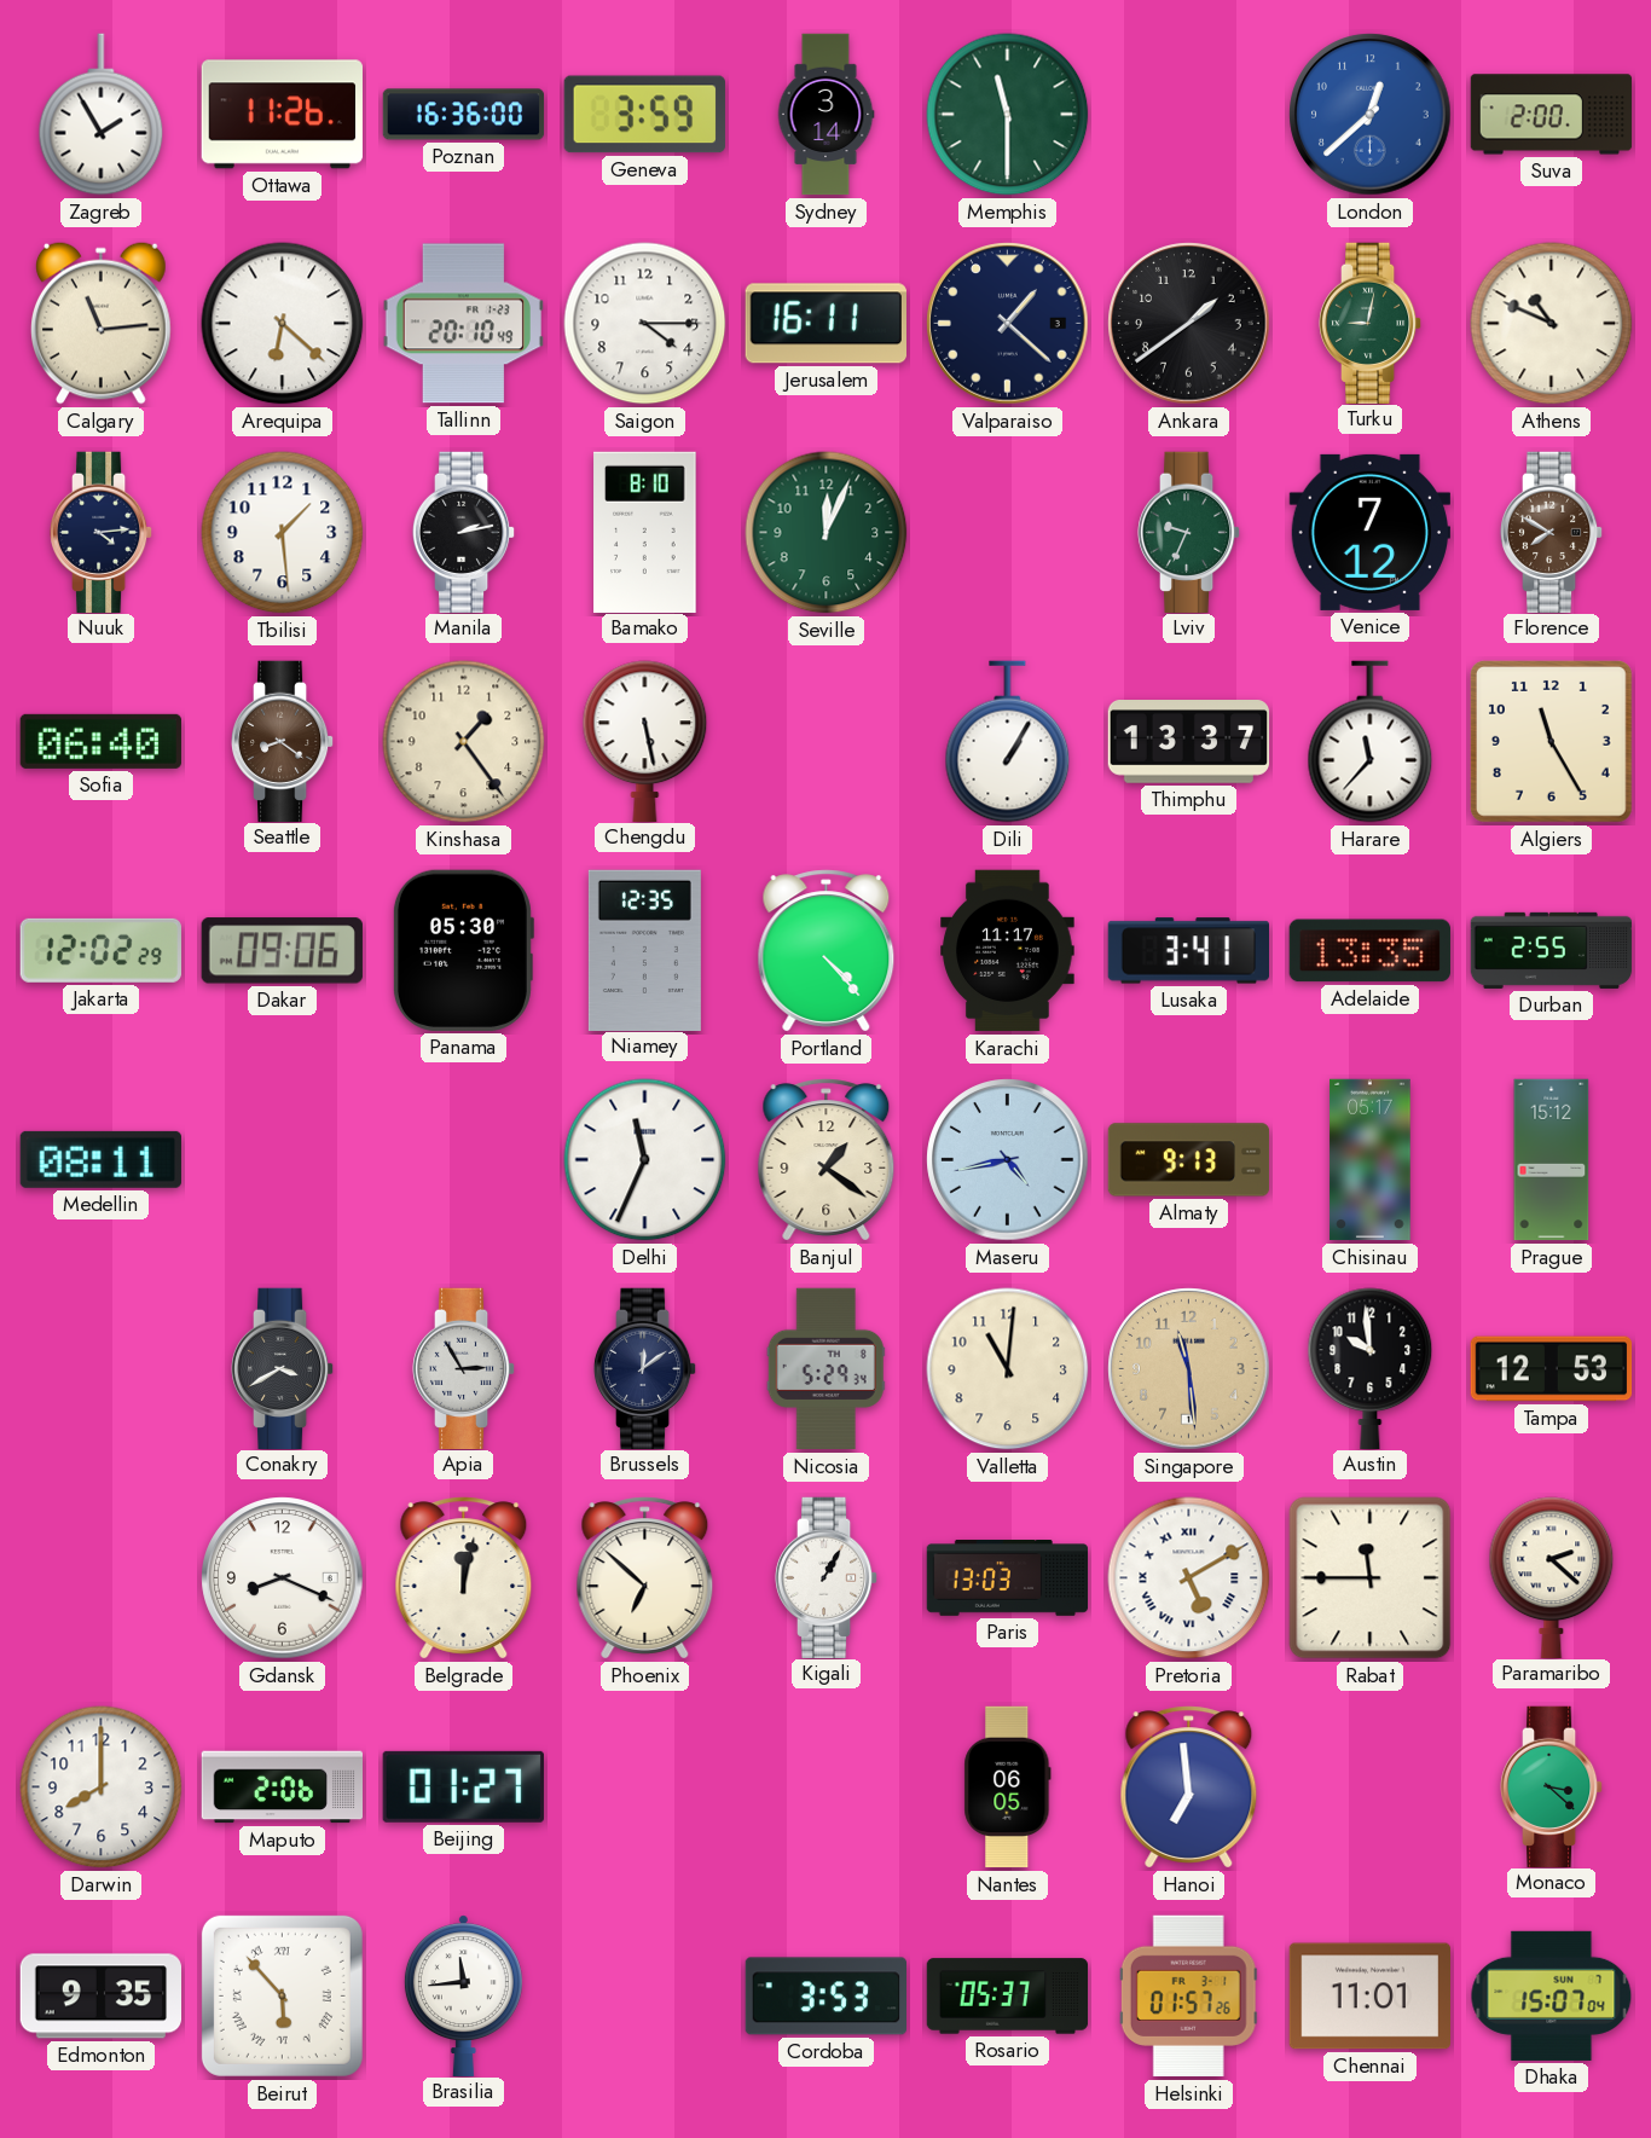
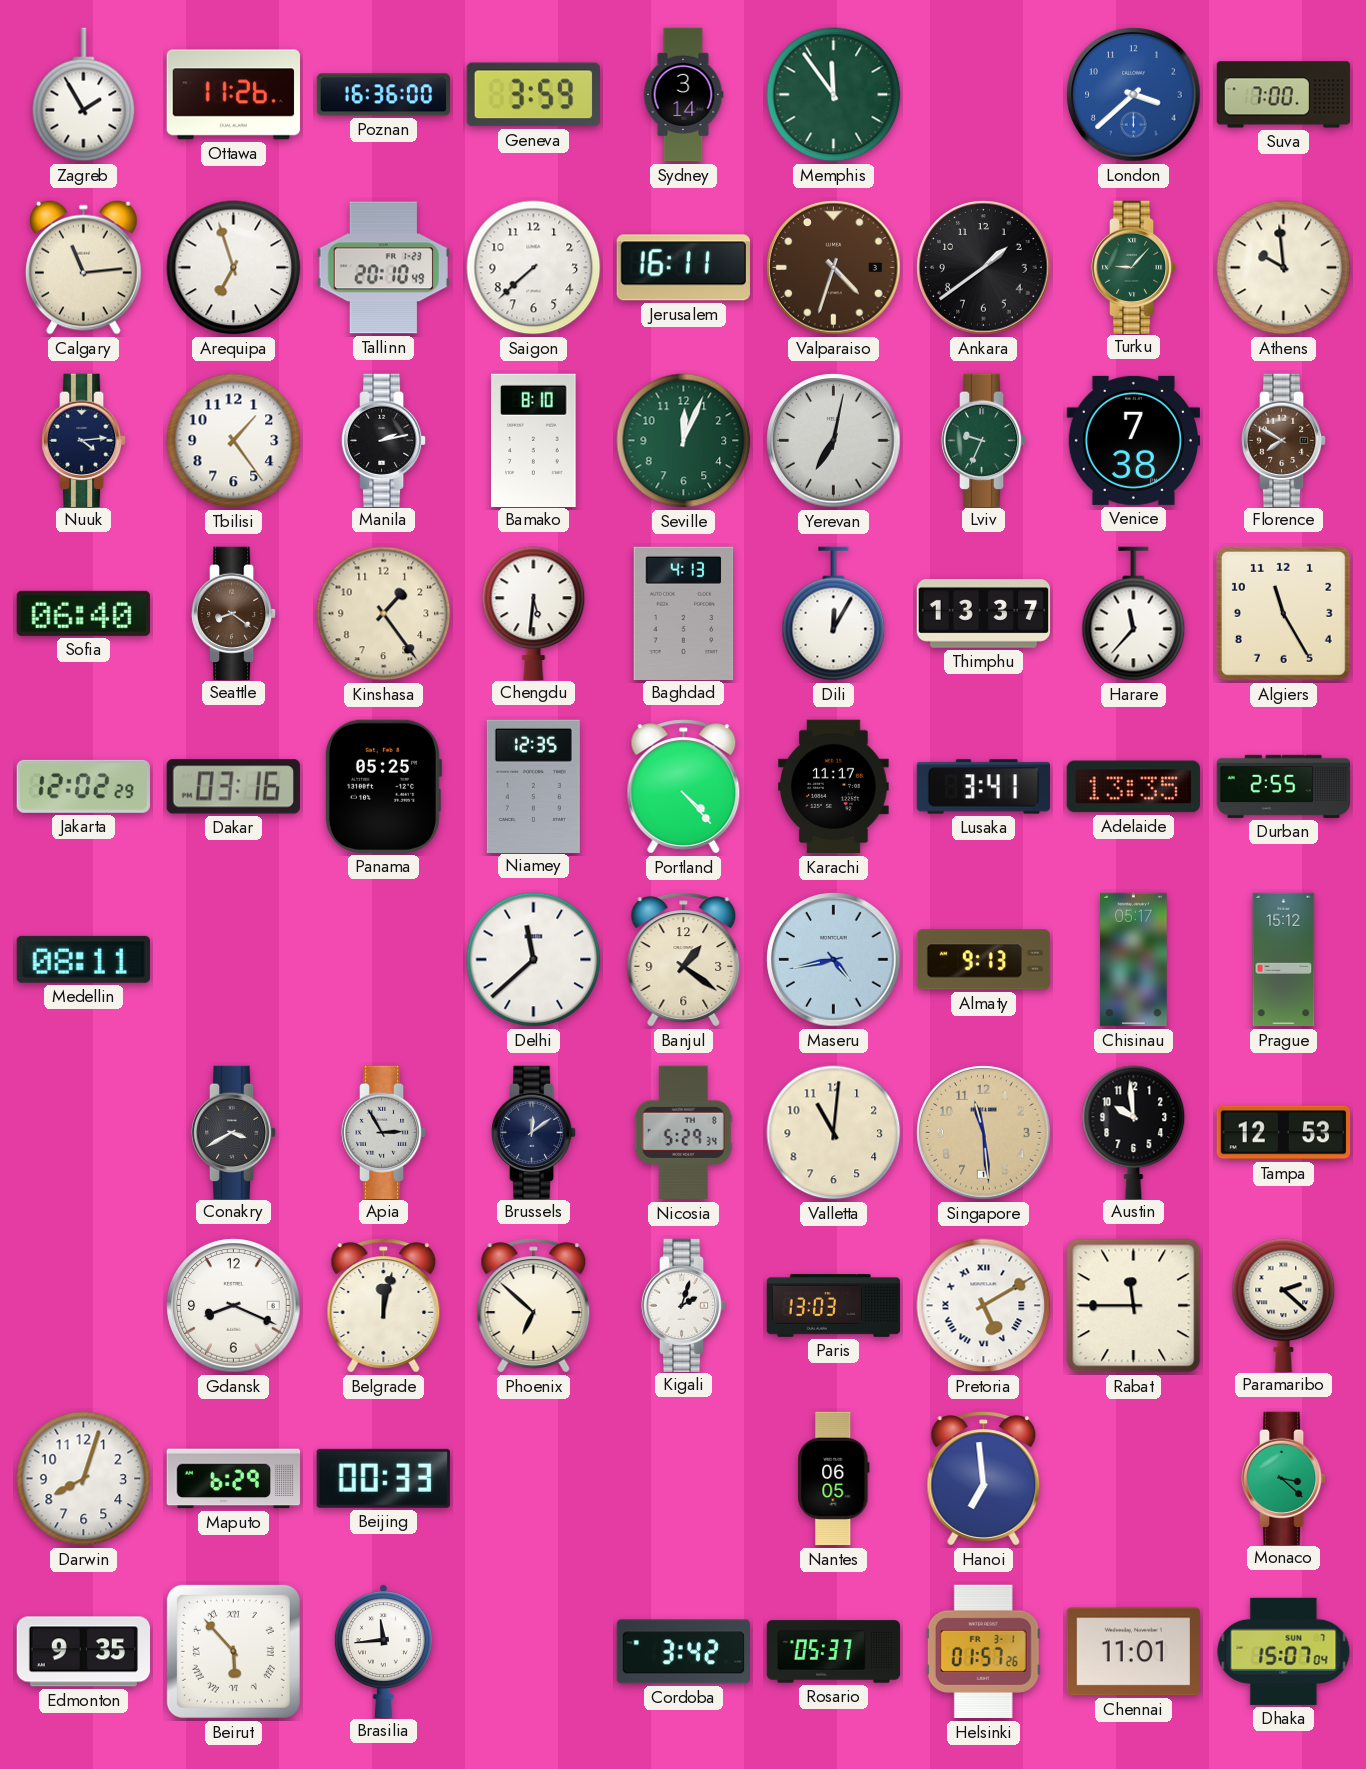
Memphis: 11:30 -> 11:54 (834, 95)
London: 12:38 -> 3:38 (1134, 95)
Suva: 2:00 -> 7:00 (1284, 95)
Arequipa: 6:22 -> 6:57 (234, 268)
Saigon: 4:15 -> 7:38 (534, 268)
Valparaiso: 1:22 -> 4:33 (834, 268)
Valparaiso dial: navy -> brown (834, 268)
Turku: 9:02 -> 9:07 (1134, 267)
Athens: 10:49 -> 9:59 (1284, 268)
Tbilisi: 1:29 -> 1:24 (234, 441)
Yerevan: none -> 7:02 (834, 441)
Venice: 7:12 -> 7:38 (1133, 440)
Chengdu: 5:28 -> 5:31 (534, 613)
Baghdad: none -> 4:13 (684, 613)
Dili: 1:05 -> 12:05 (834, 614)
Dakar: 09:06 -> 03:16 (233, 787)
Panama: 05:30 -> 05:25 (383, 786)
Delhi: 11:34 -> 11:38 (534, 960)
Kigali: 1:05 -> 2:03 (684, 1305)
Darwin: 8:00 -> 8:03 (84, 1479)
Maputo: 2:06 -> 6:29 (233, 1479)
Beijing: 01:27 -> 00:33 (383, 1478)
Cordoba: 3:53 -> 3:42 (683, 1652)
